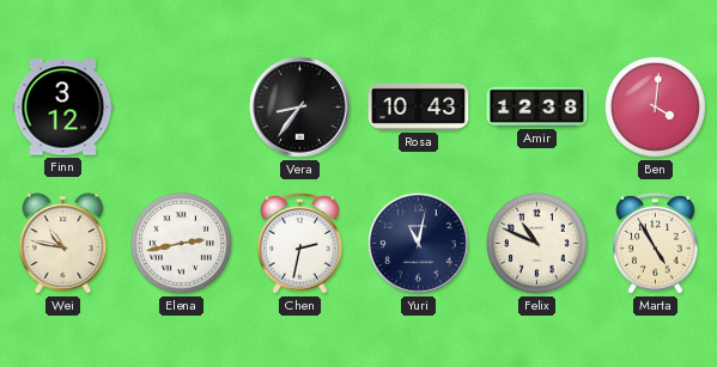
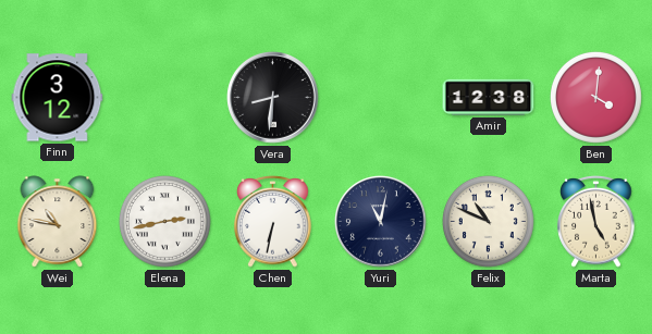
Vera: 8:36 -> 8:31 (273, 98)
Rosa: 10:43 -> none (419, 106)
Chen: 2:32 -> 6:32 (273, 222)
Marta: 4:55 -> 4:58 (596, 222)
